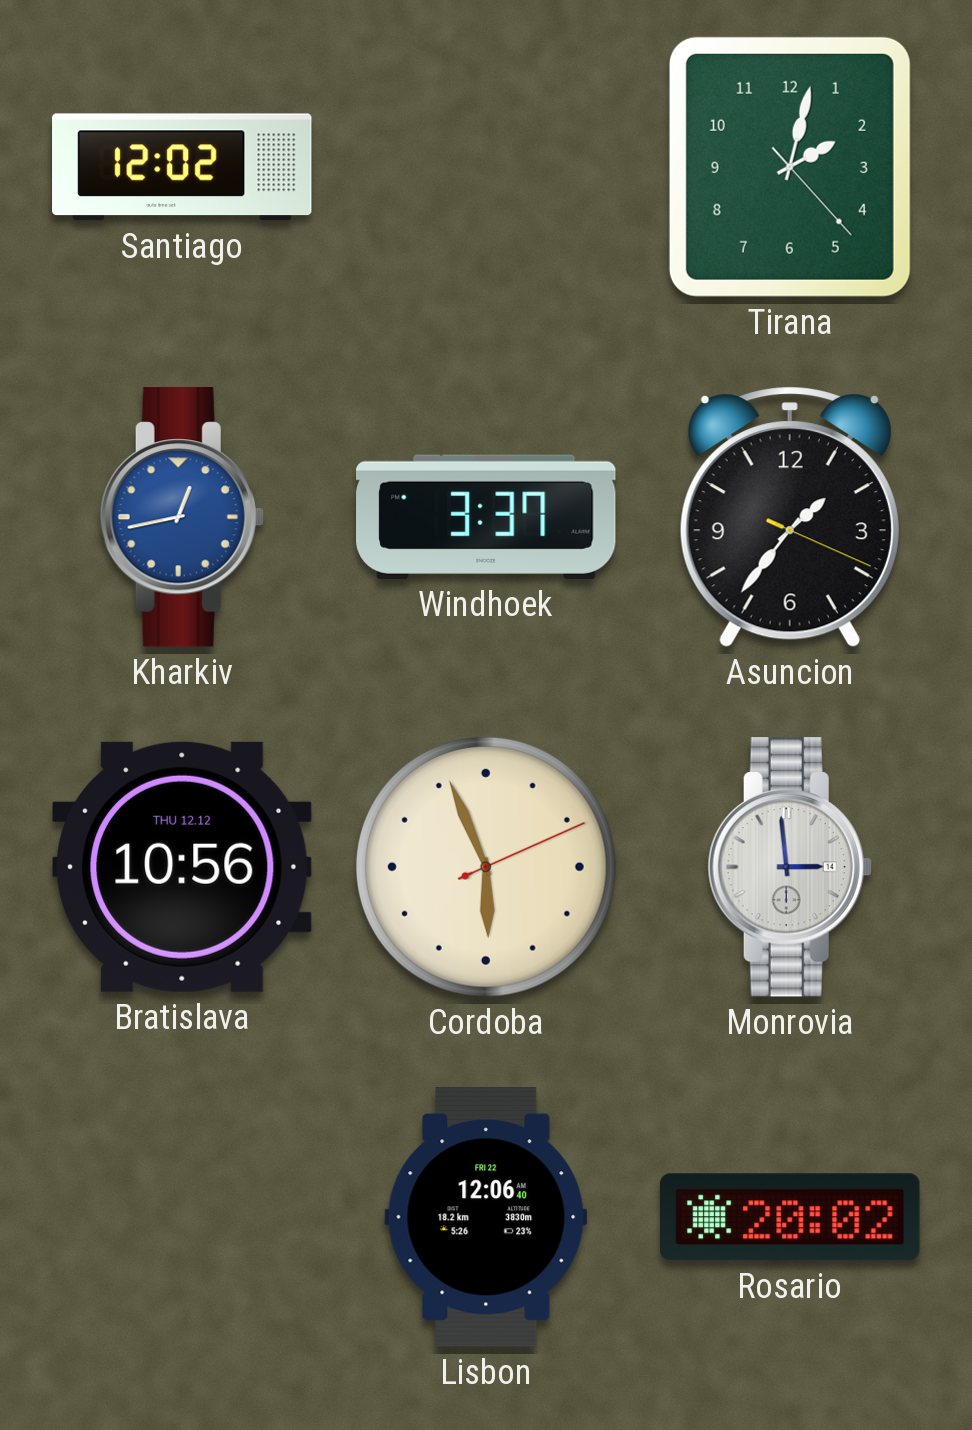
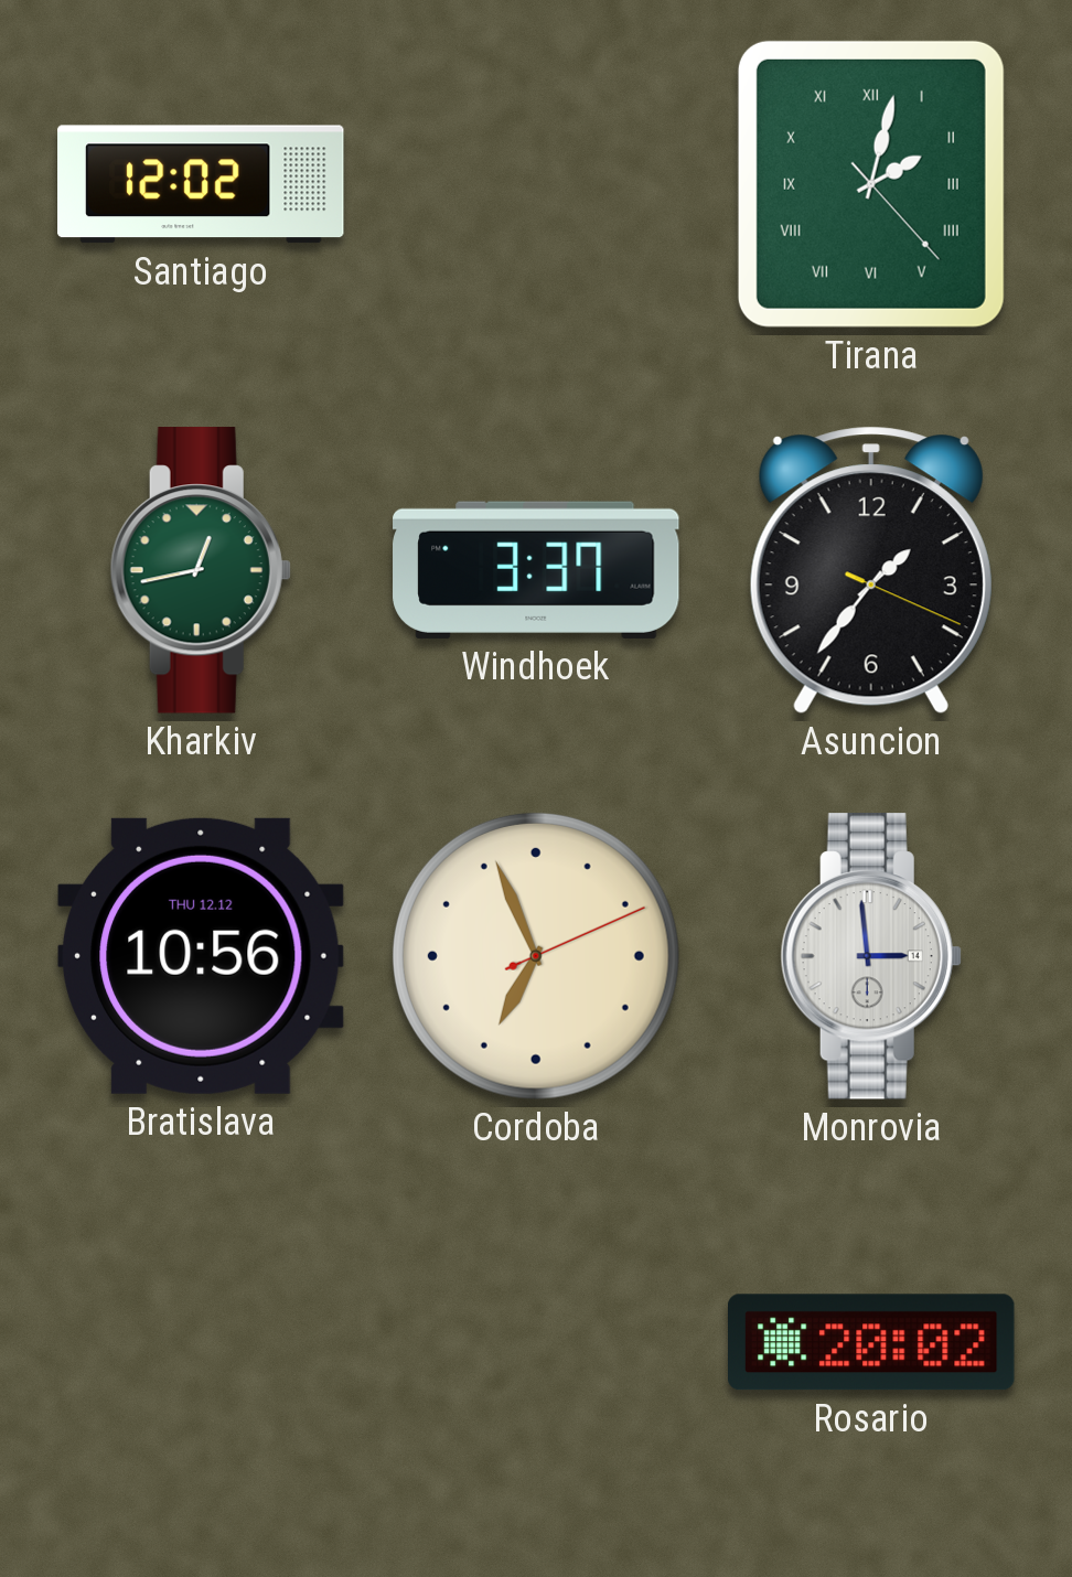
Tirana numerals: Arabic -> Roman (871, 184)
Kharkiv dial: blue -> green (201, 570)
Cordoba: 5:56 -> 6:56 (536, 956)
Lisbon: 12:06 -> none (486, 1217)
